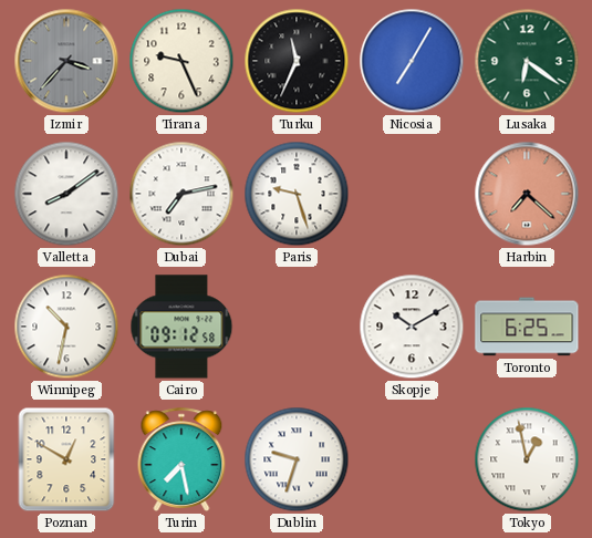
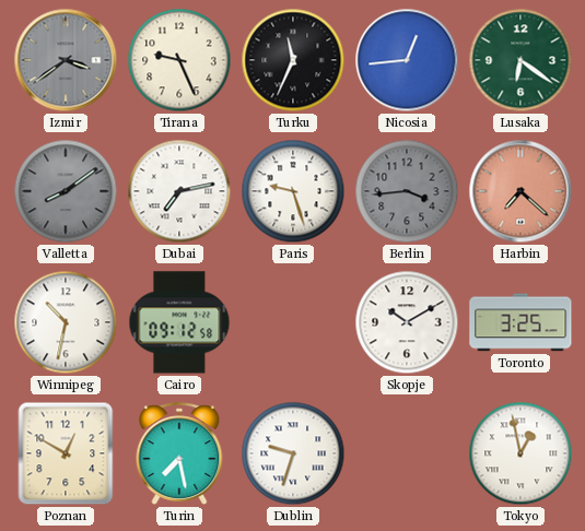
Izmir: 3:37 -> 3:39 (66, 60)
Nicosia: 7:05 -> 12:44 (407, 60)
Valletta dial: white -> grey (66, 191)
Berlin: none -> 3:44 (407, 191)
Toronto: 6:25 -> 3:25 (520, 322)
